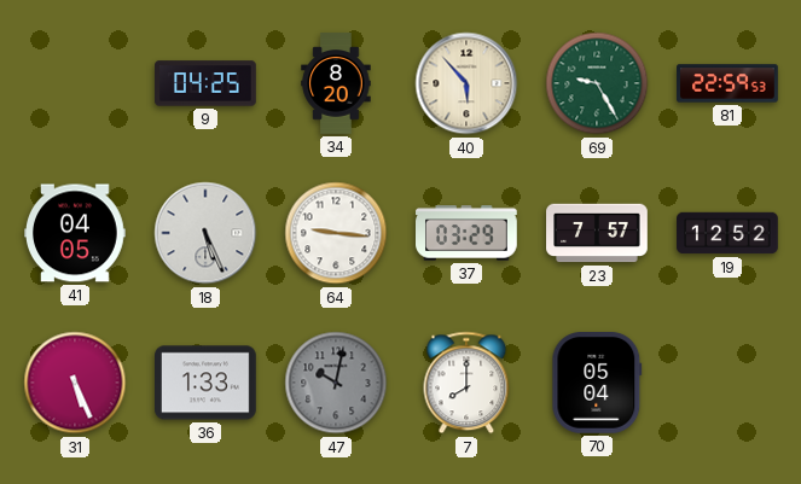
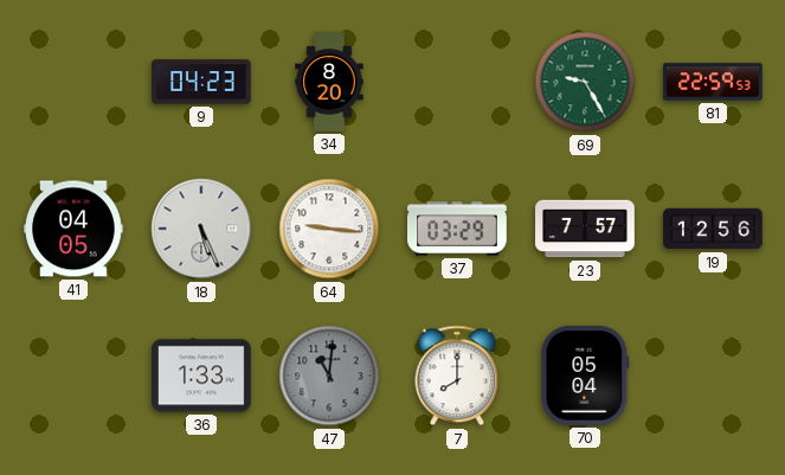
9: 04:25 -> 04:23 (201, 82)
40: 5:53 -> none (466, 83)
19: 12:52 -> 12:56 (713, 229)
31: 5:26 -> none (75, 383)
47: 10:02 -> 11:01 (329, 375)
